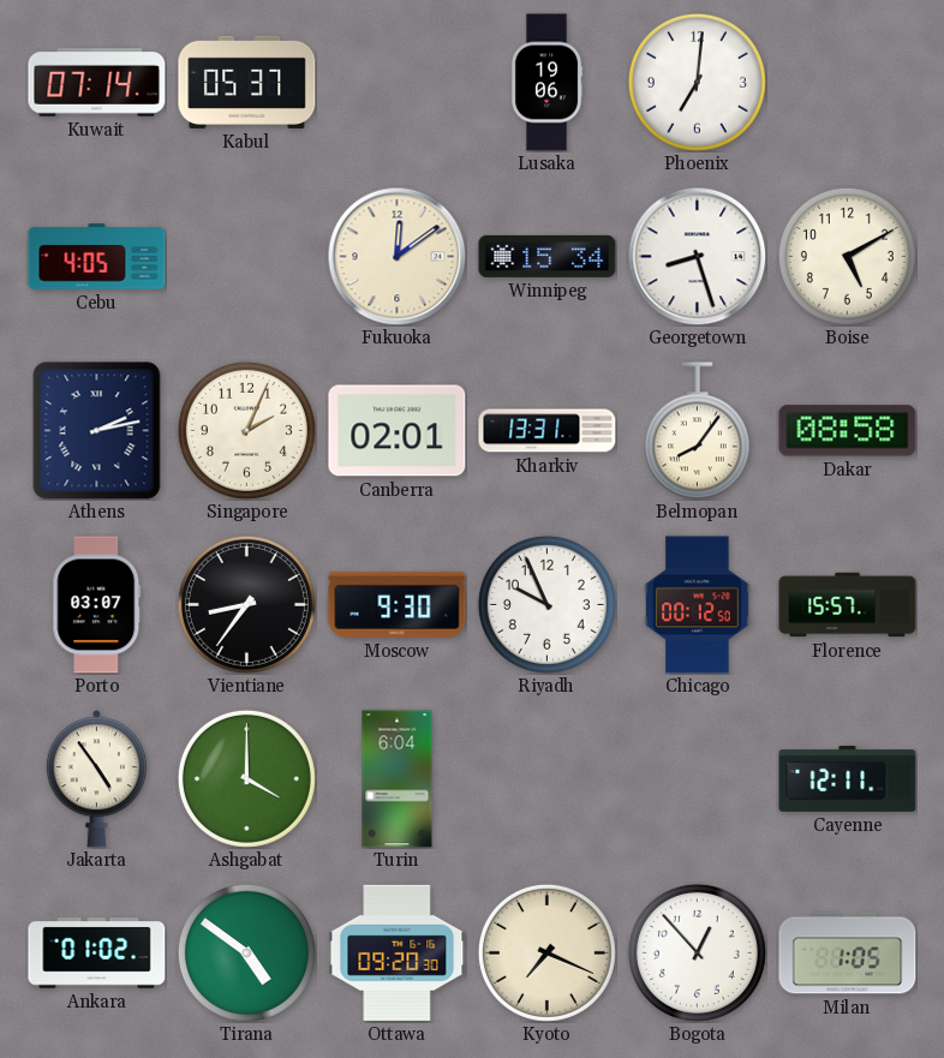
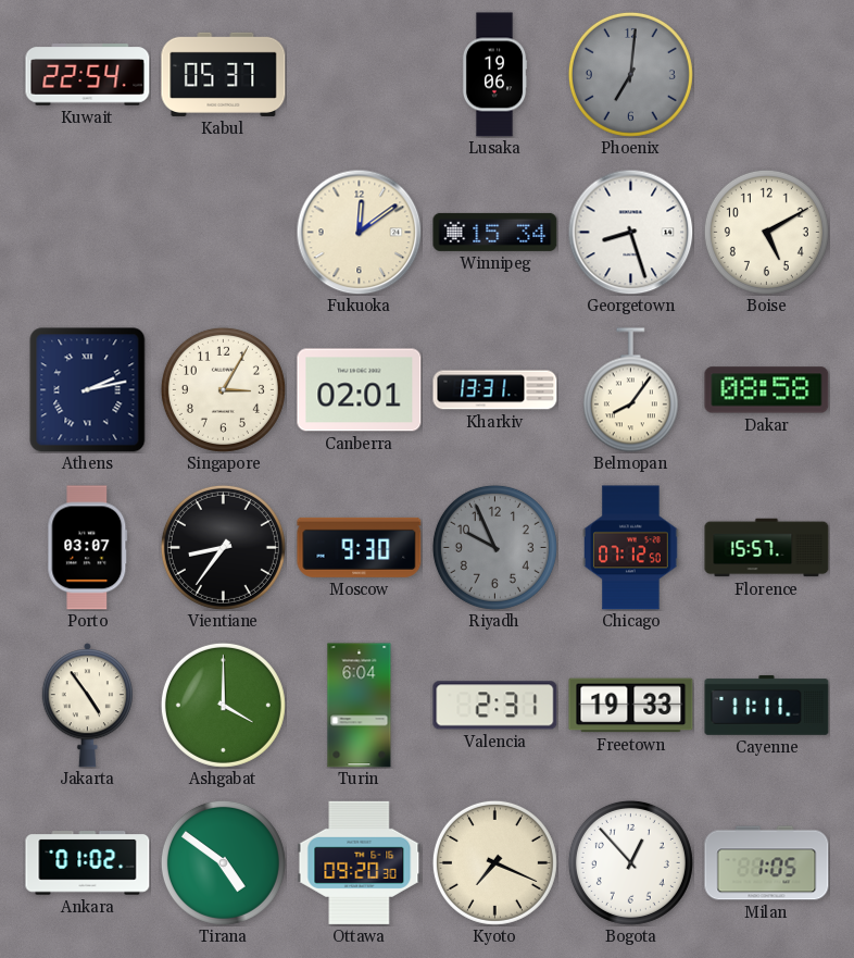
Kuwait: 07:14 -> 22:54 (88, 75)
Phoenix dial: white -> grey (630, 74)
Cebu: 4:05 -> none (97, 257)
Singapore: 2:04 -> 3:05 (223, 389)
Riyadh dial: white -> grey (494, 547)
Chicago: 00:12 -> 07:12 (631, 548)
Valencia: none -> 2:31 (495, 706)
Freetown: none -> 19:33 (631, 706)
Cayenne: 12:11 -> 11:11 (767, 705)
